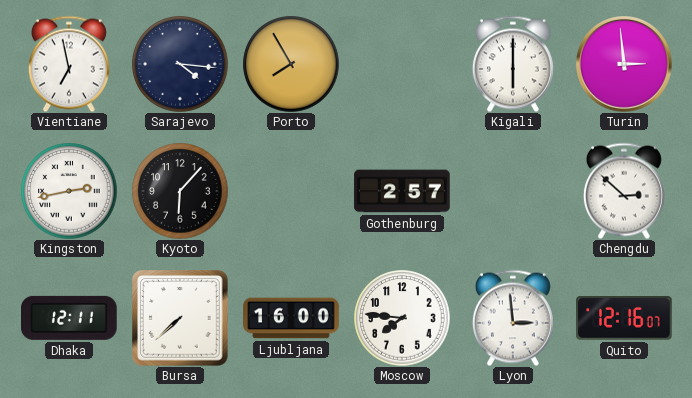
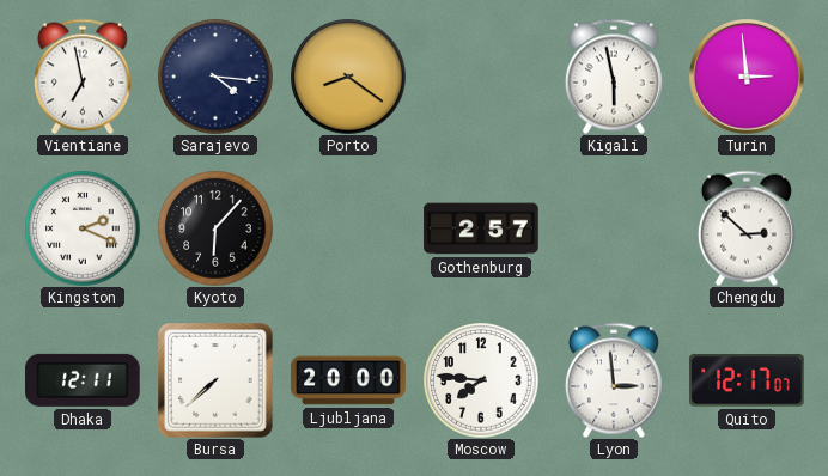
Porto: 7:55 -> 8:21 (348, 77)
Kigali: 6:00 -> 5:58 (614, 77)
Kingston: 2:43 -> 2:19 (83, 228)
Ljubljana: 16:00 -> 20:00 (348, 380)
Quito: 12:16 -> 12:17 (747, 380)
